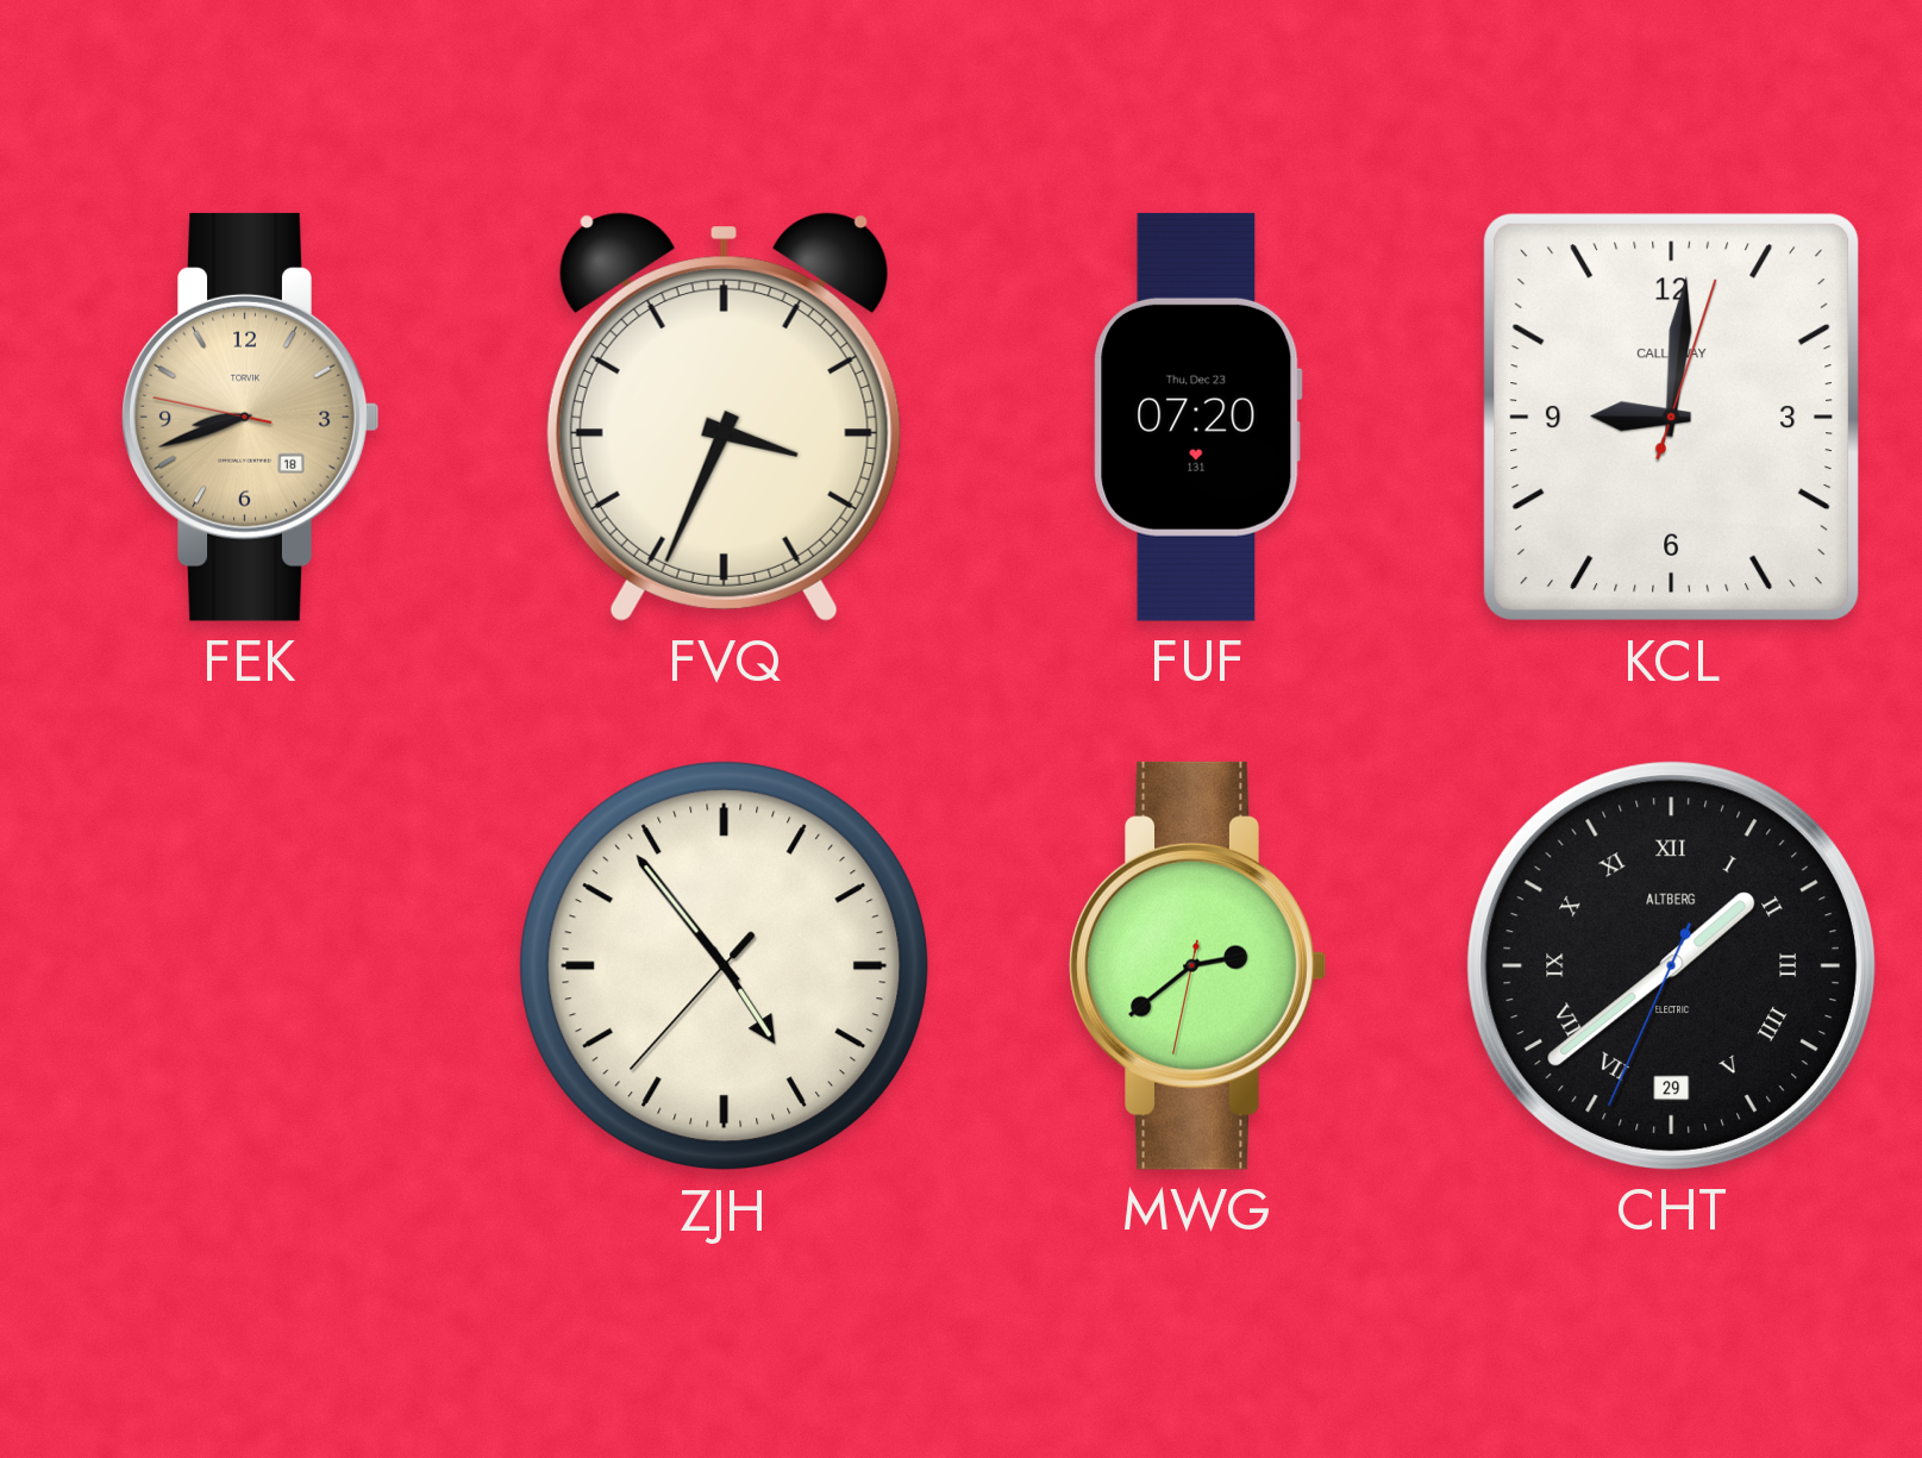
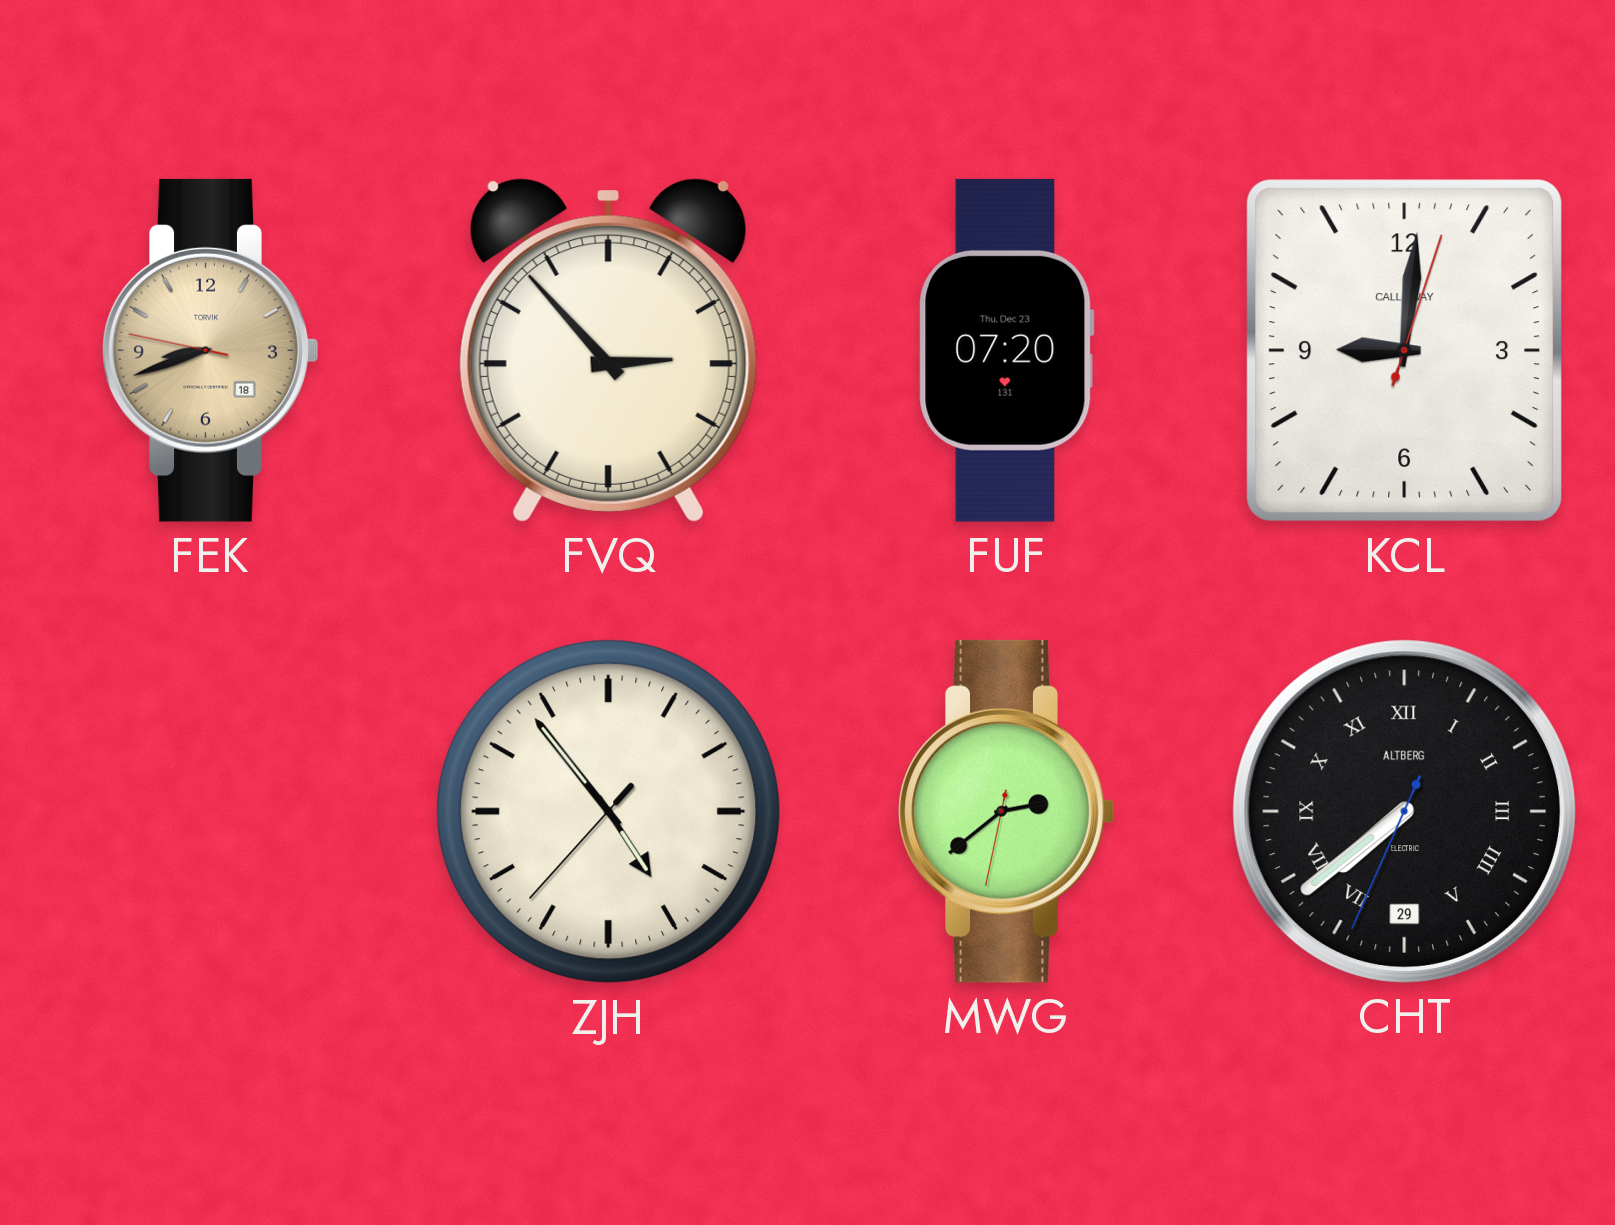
FVQ: 3:34 -> 2:53 (608, 350)
CHT: 1:38 -> 7:38 (1404, 811)
